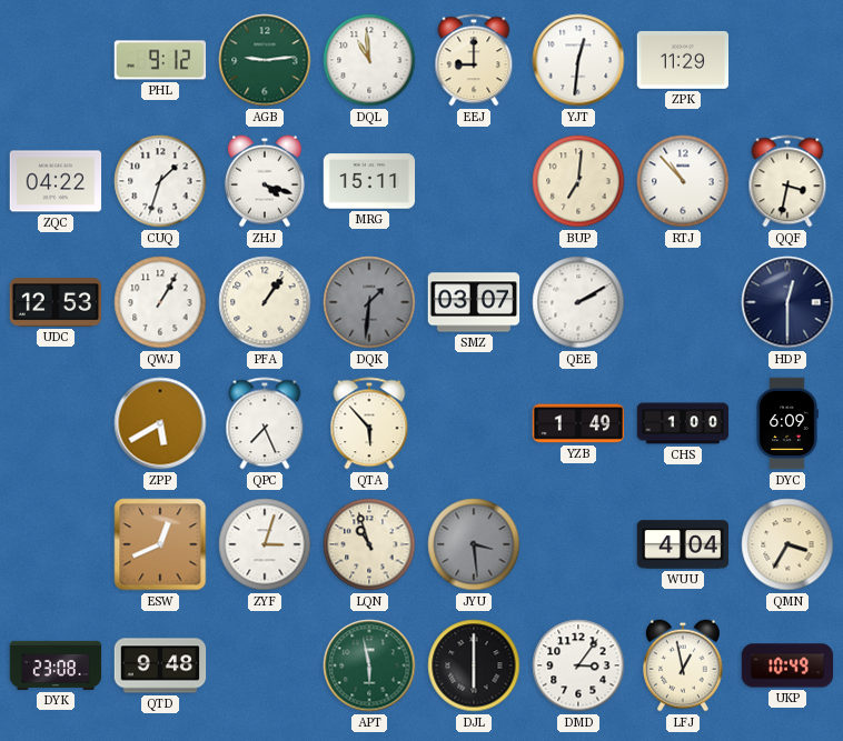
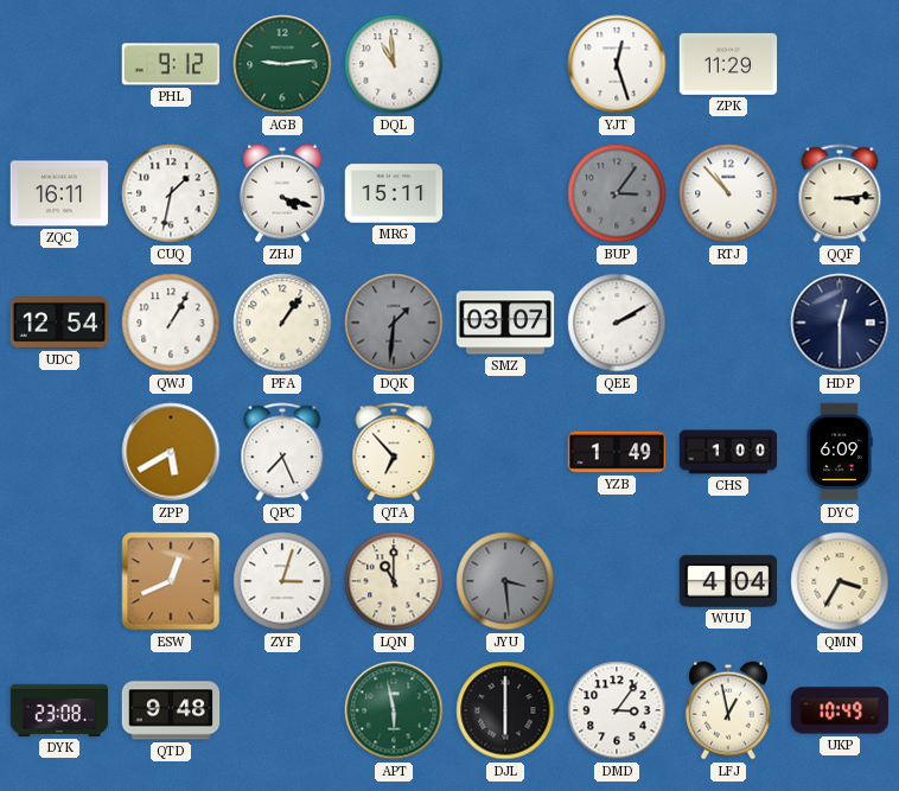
EEJ: 9:00 -> none (474, 60)
YJT: 12:31 -> 12:27 (617, 64)
ZQC: 04:22 -> 16:11 (59, 193)
CUQ: 1:33 -> 1:32 (171, 193)
BUP: 7:01 -> 3:06 (617, 193)
BUP dial: cream -> grey (617, 193)
QQF: 3:32 -> 3:14 (840, 193)
UDC: 12:53 -> 12:54 (59, 323)
QTA: 5:53 -> 6:53 (394, 452)
LQN: 10:57 -> 11:00 (394, 581)
